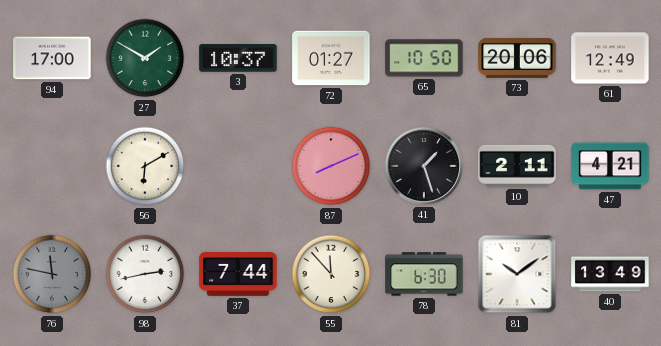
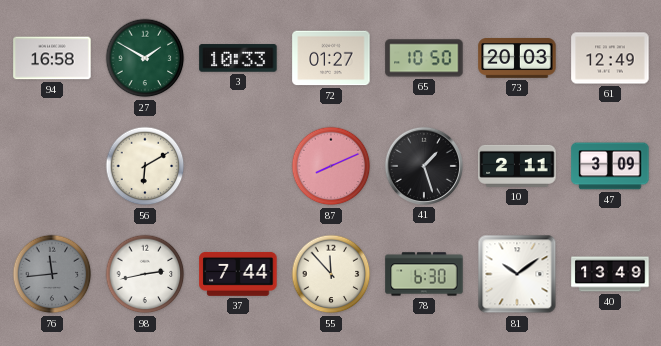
94: 17:00 -> 16:58 (52, 58)
3: 10:37 -> 10:33 (238, 58)
73: 20:06 -> 20:03 (517, 59)
47: 4:21 -> 3:09 (610, 166)
76: 11:47 -> 11:44 (52, 274)
